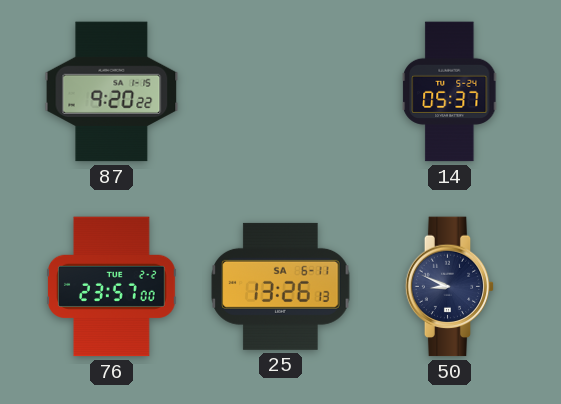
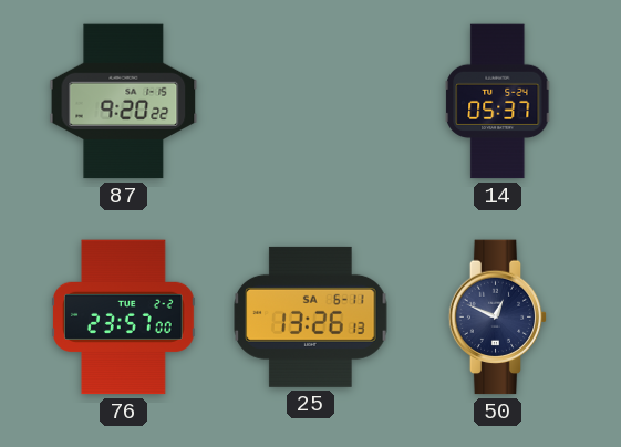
50: 8:49 -> 12:49 (498, 318)
